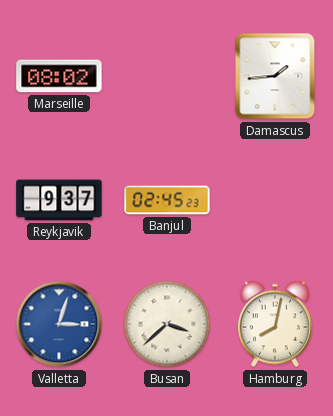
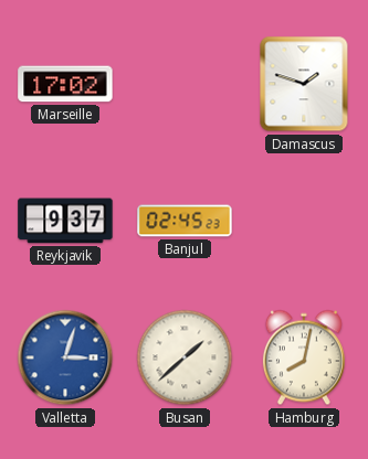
Marseille: 08:02 -> 17:02 (65, 84)
Damascus: 1:44 -> 1:48 (304, 84)
Busan: 3:38 -> 1:38 (185, 357)
